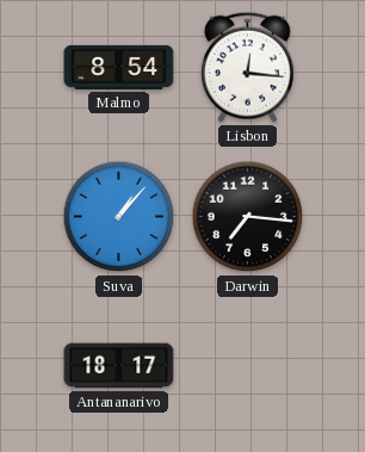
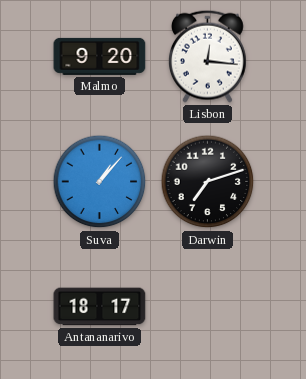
Malmo: 8:54 -> 9:20 (100, 56)
Darwin: 7:16 -> 7:12 (208, 182)
